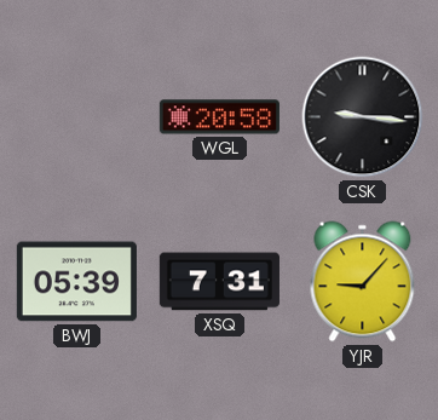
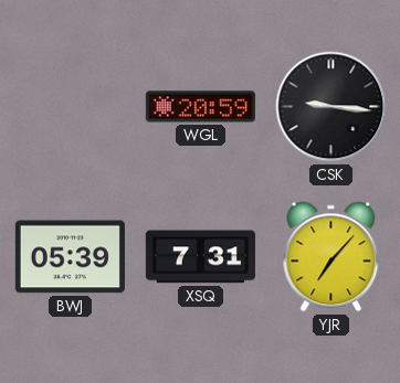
WGL: 20:58 -> 20:59 (200, 107)
YJR: 9:07 -> 7:07 (331, 257)
